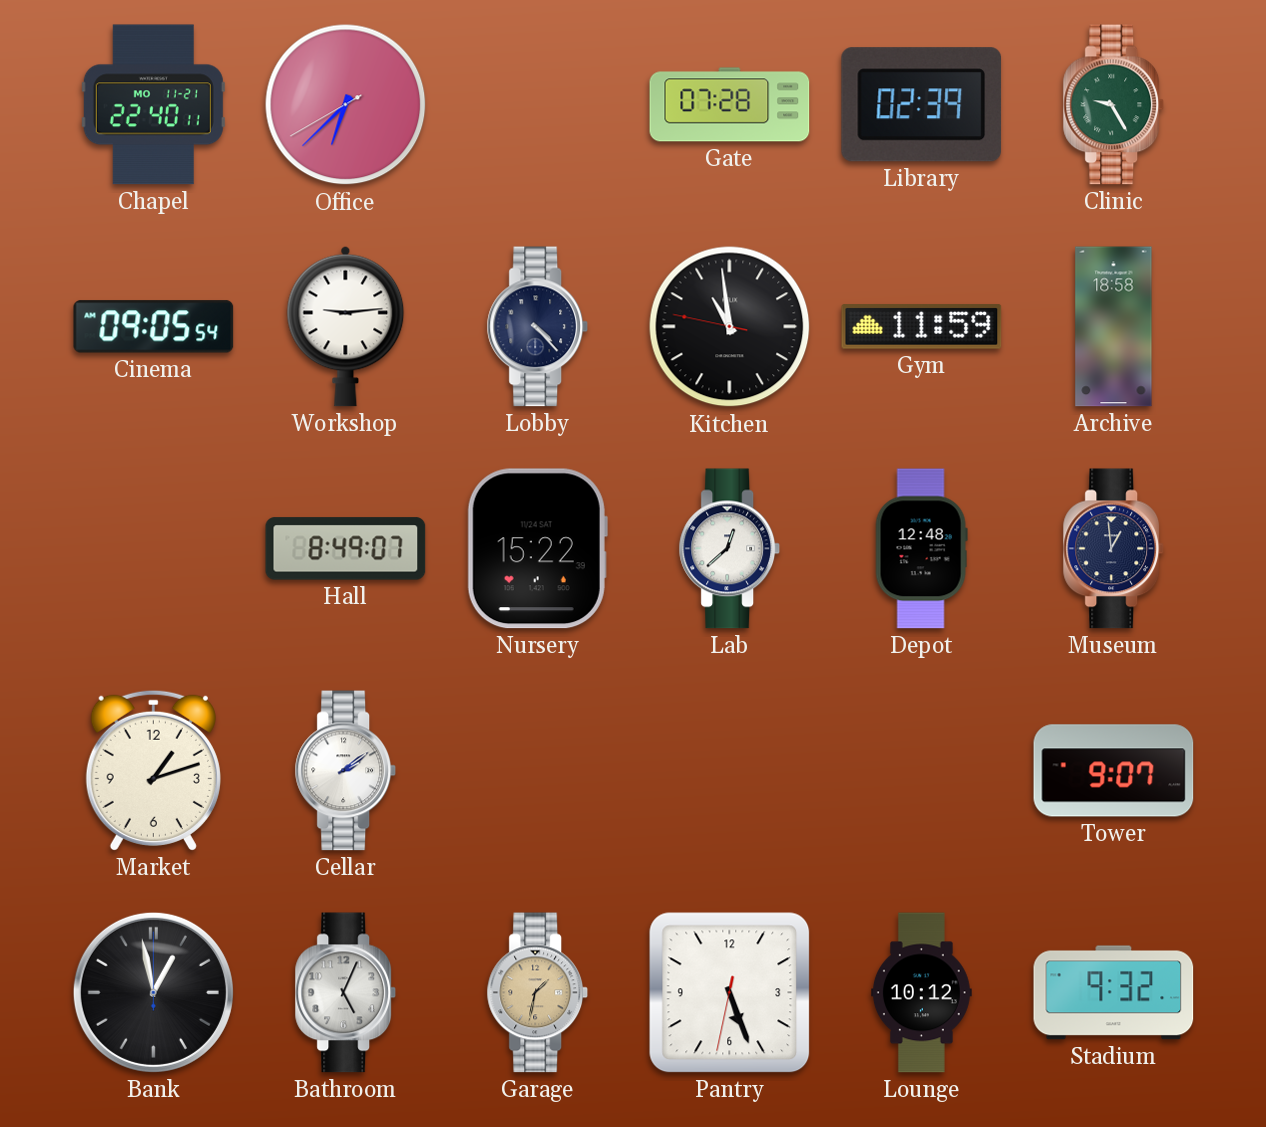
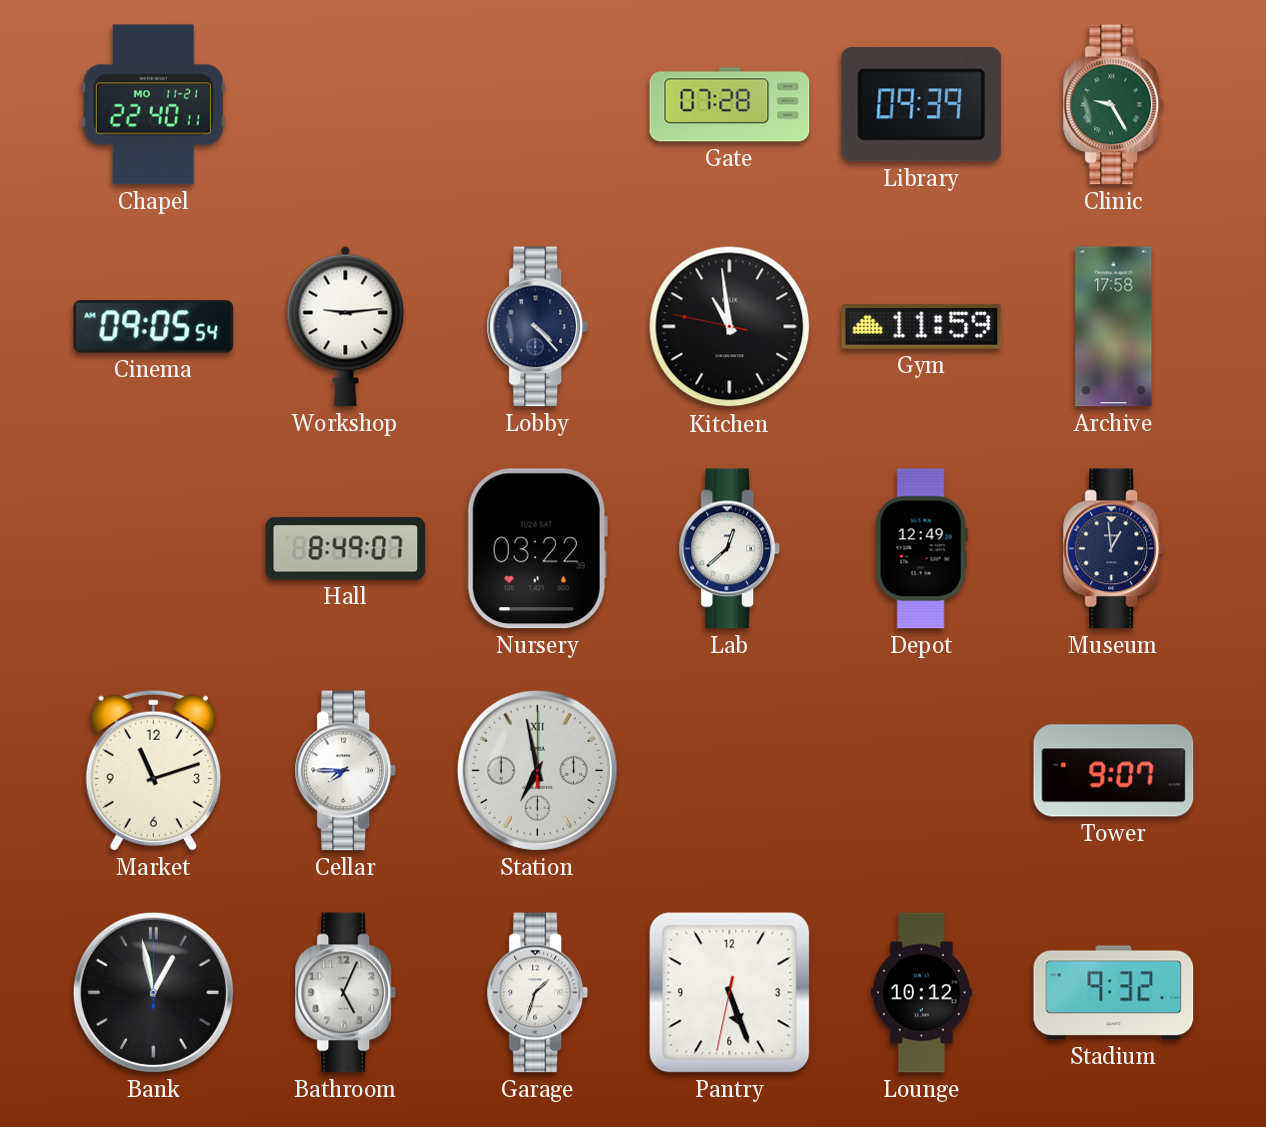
Office: 6:37 -> none (346, 105)
Library: 02:39 -> 09:39 (922, 105)
Archive: 18:58 -> 17:58 (1114, 327)
Nursery: 15:22 -> 03:22 (537, 549)
Depot: 12:48 -> 12:49 (921, 549)
Market: 1:12 -> 11:12 (153, 770)
Cellar: 2:09 -> 7:45 (346, 771)
Station: none -> 6:58 (537, 770)
Garage: 1:32 -> 1:33 (538, 993)
Garage dial: champagne -> white (538, 993)
